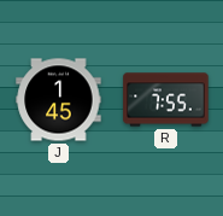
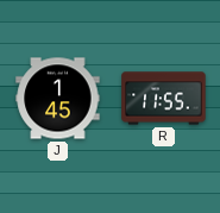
R: 7:55 -> 11:55 (164, 99)
